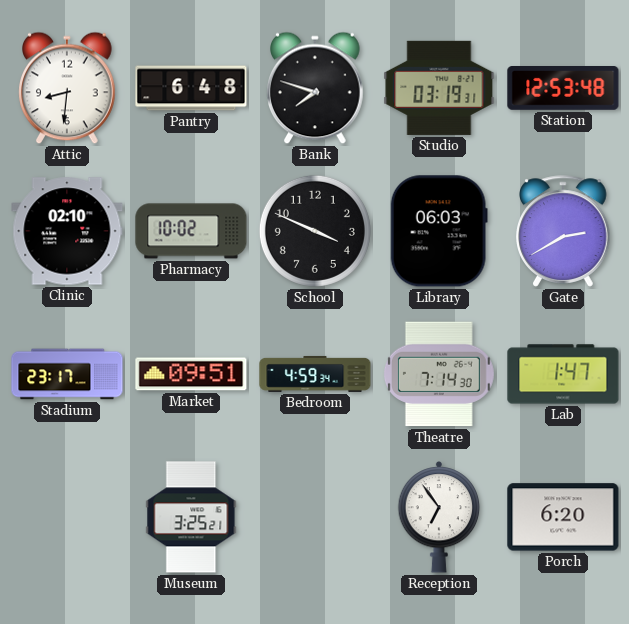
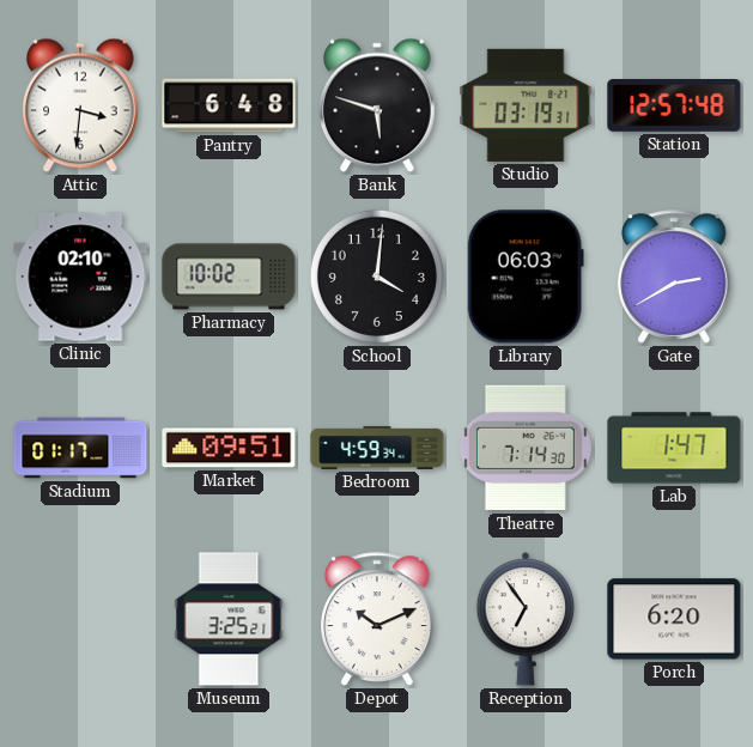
Attic: 8:31 -> 3:31 (80, 105)
Bank: 7:48 -> 5:48 (377, 105)
Station: 12:53 -> 12:57 (674, 107)
School: 3:49 -> 4:01 (377, 277)
Stadium: 23:17 -> 01:17 (80, 448)
Depot: none -> 10:11 (377, 619)
